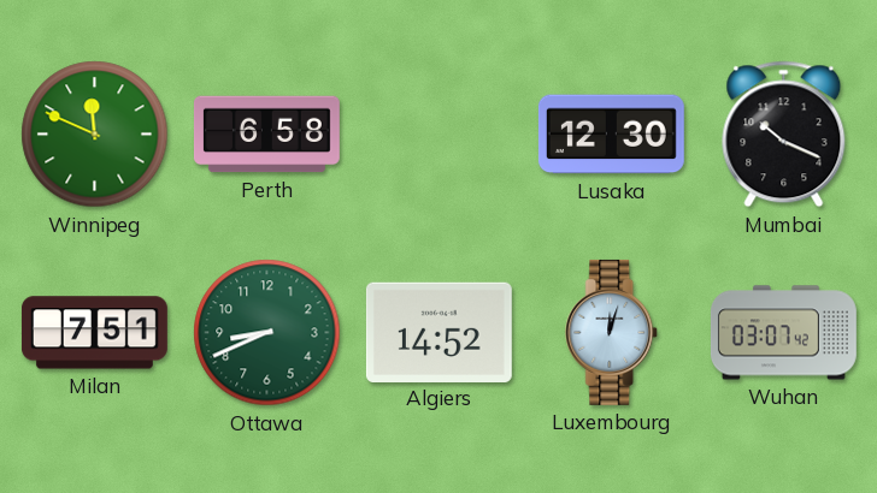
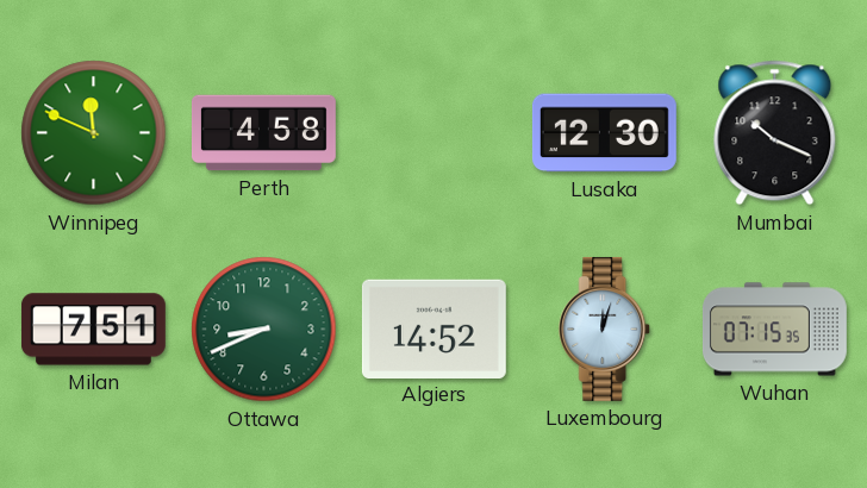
Perth: 6:58 -> 4:58 (263, 133)
Wuhan: 03:07 -> 07:15 (774, 330)
